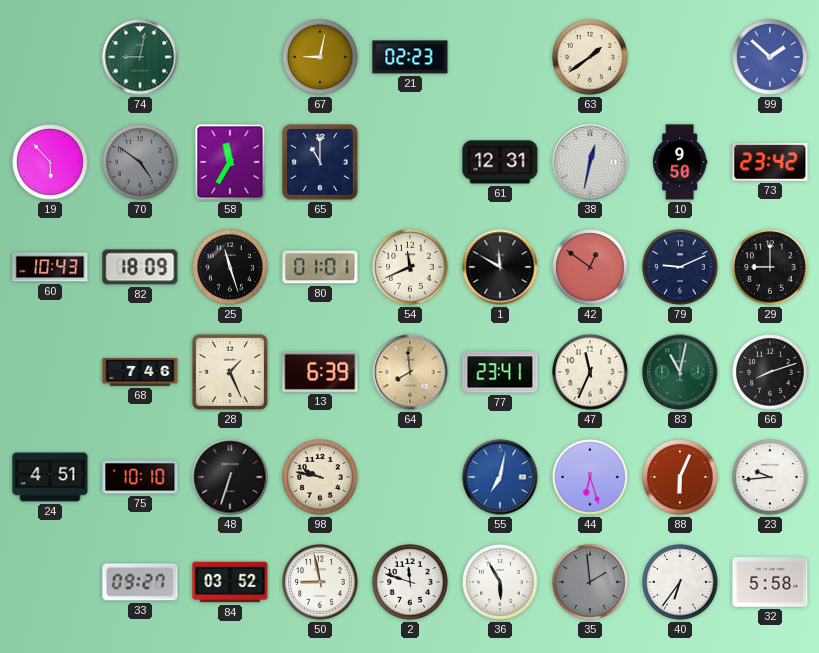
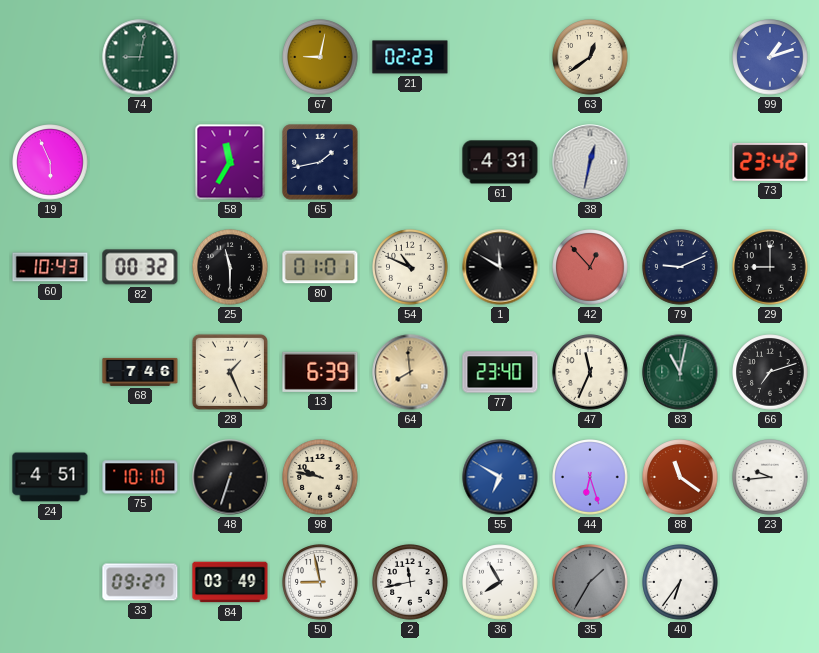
63: 1:39 -> 12:39 (590, 57)
99: 1:52 -> 1:12 (770, 57)
19: 5:53 -> 5:56 (50, 162)
70: 4:51 -> none (140, 162)
65: 11:00 -> 1:43 (320, 162)
61: 12:31 -> 4:31 (500, 162)
10: 9:50 -> none (681, 162)
82: 18:09 -> 00:32 (140, 267)
25: 11:27 -> 11:30 (230, 267)
54: 11:41 -> 10:49 (410, 267)
42: 12:51 -> 12:53 (590, 267)
77: 23:41 -> 23:40 (500, 372)
66: 8:12 -> 7:12 (770, 372)
55: 7:02 -> 6:50 (500, 477)
88: 6:04 -> 11:21 (680, 477)
84: 03:52 -> 03:49 (230, 582)
2: 11:48 -> 11:43 (410, 582)
36: 5:55 -> 7:55 (500, 582)
35: 1:59 -> 1:35 (590, 582)
32: 5:58 -> none (770, 582)
